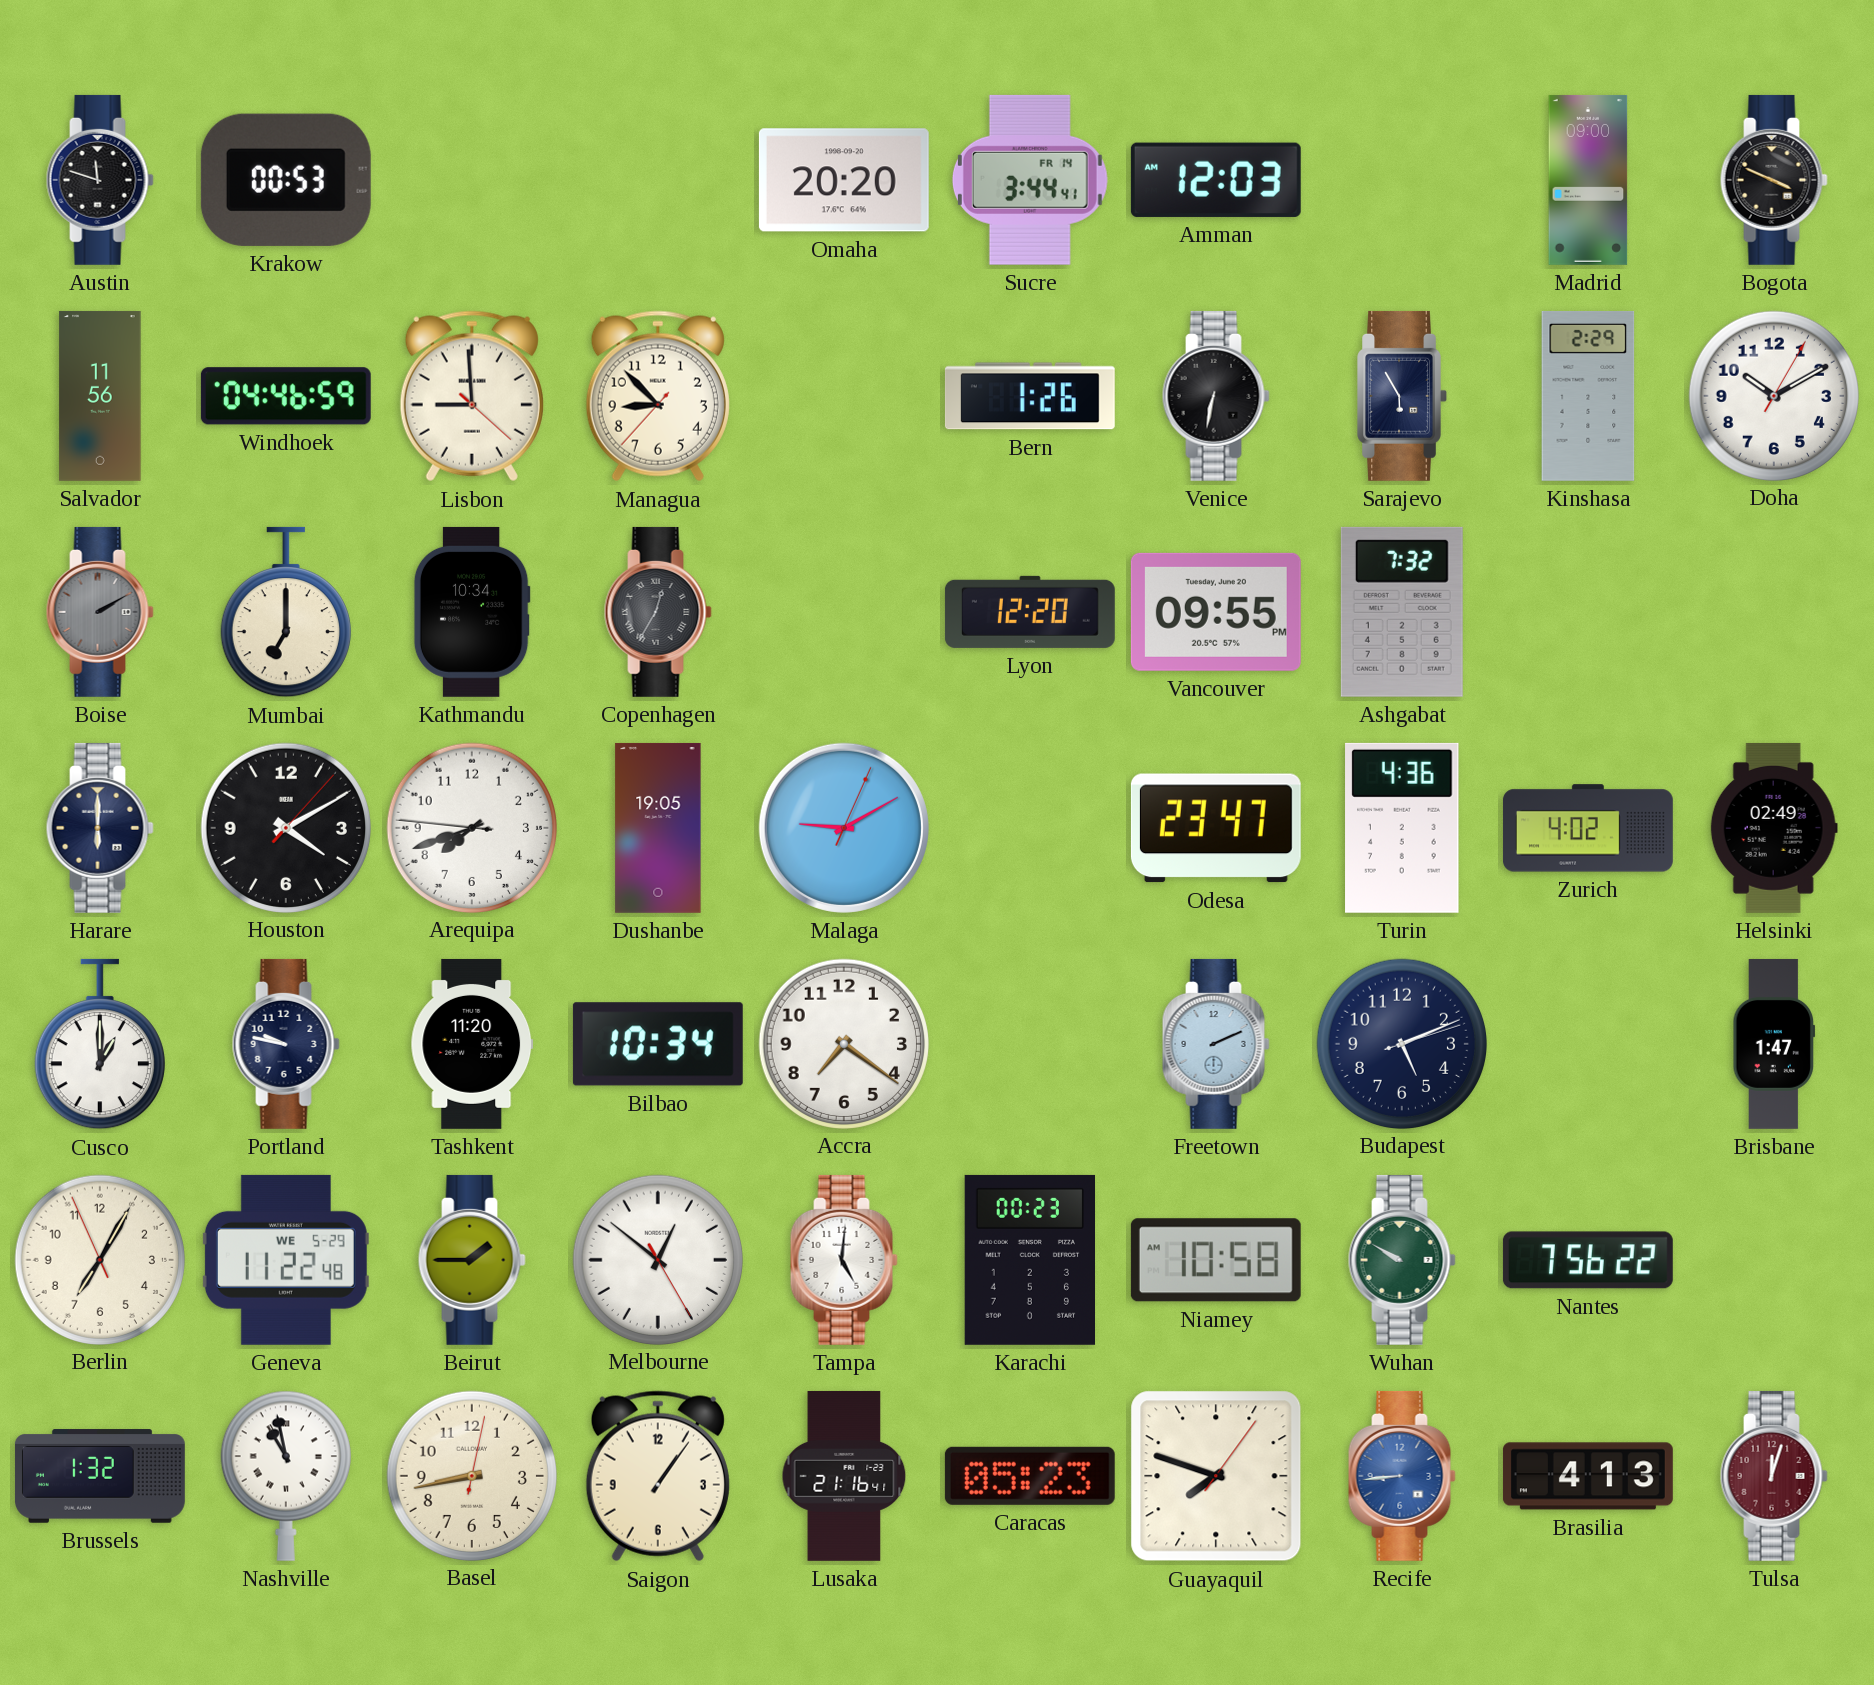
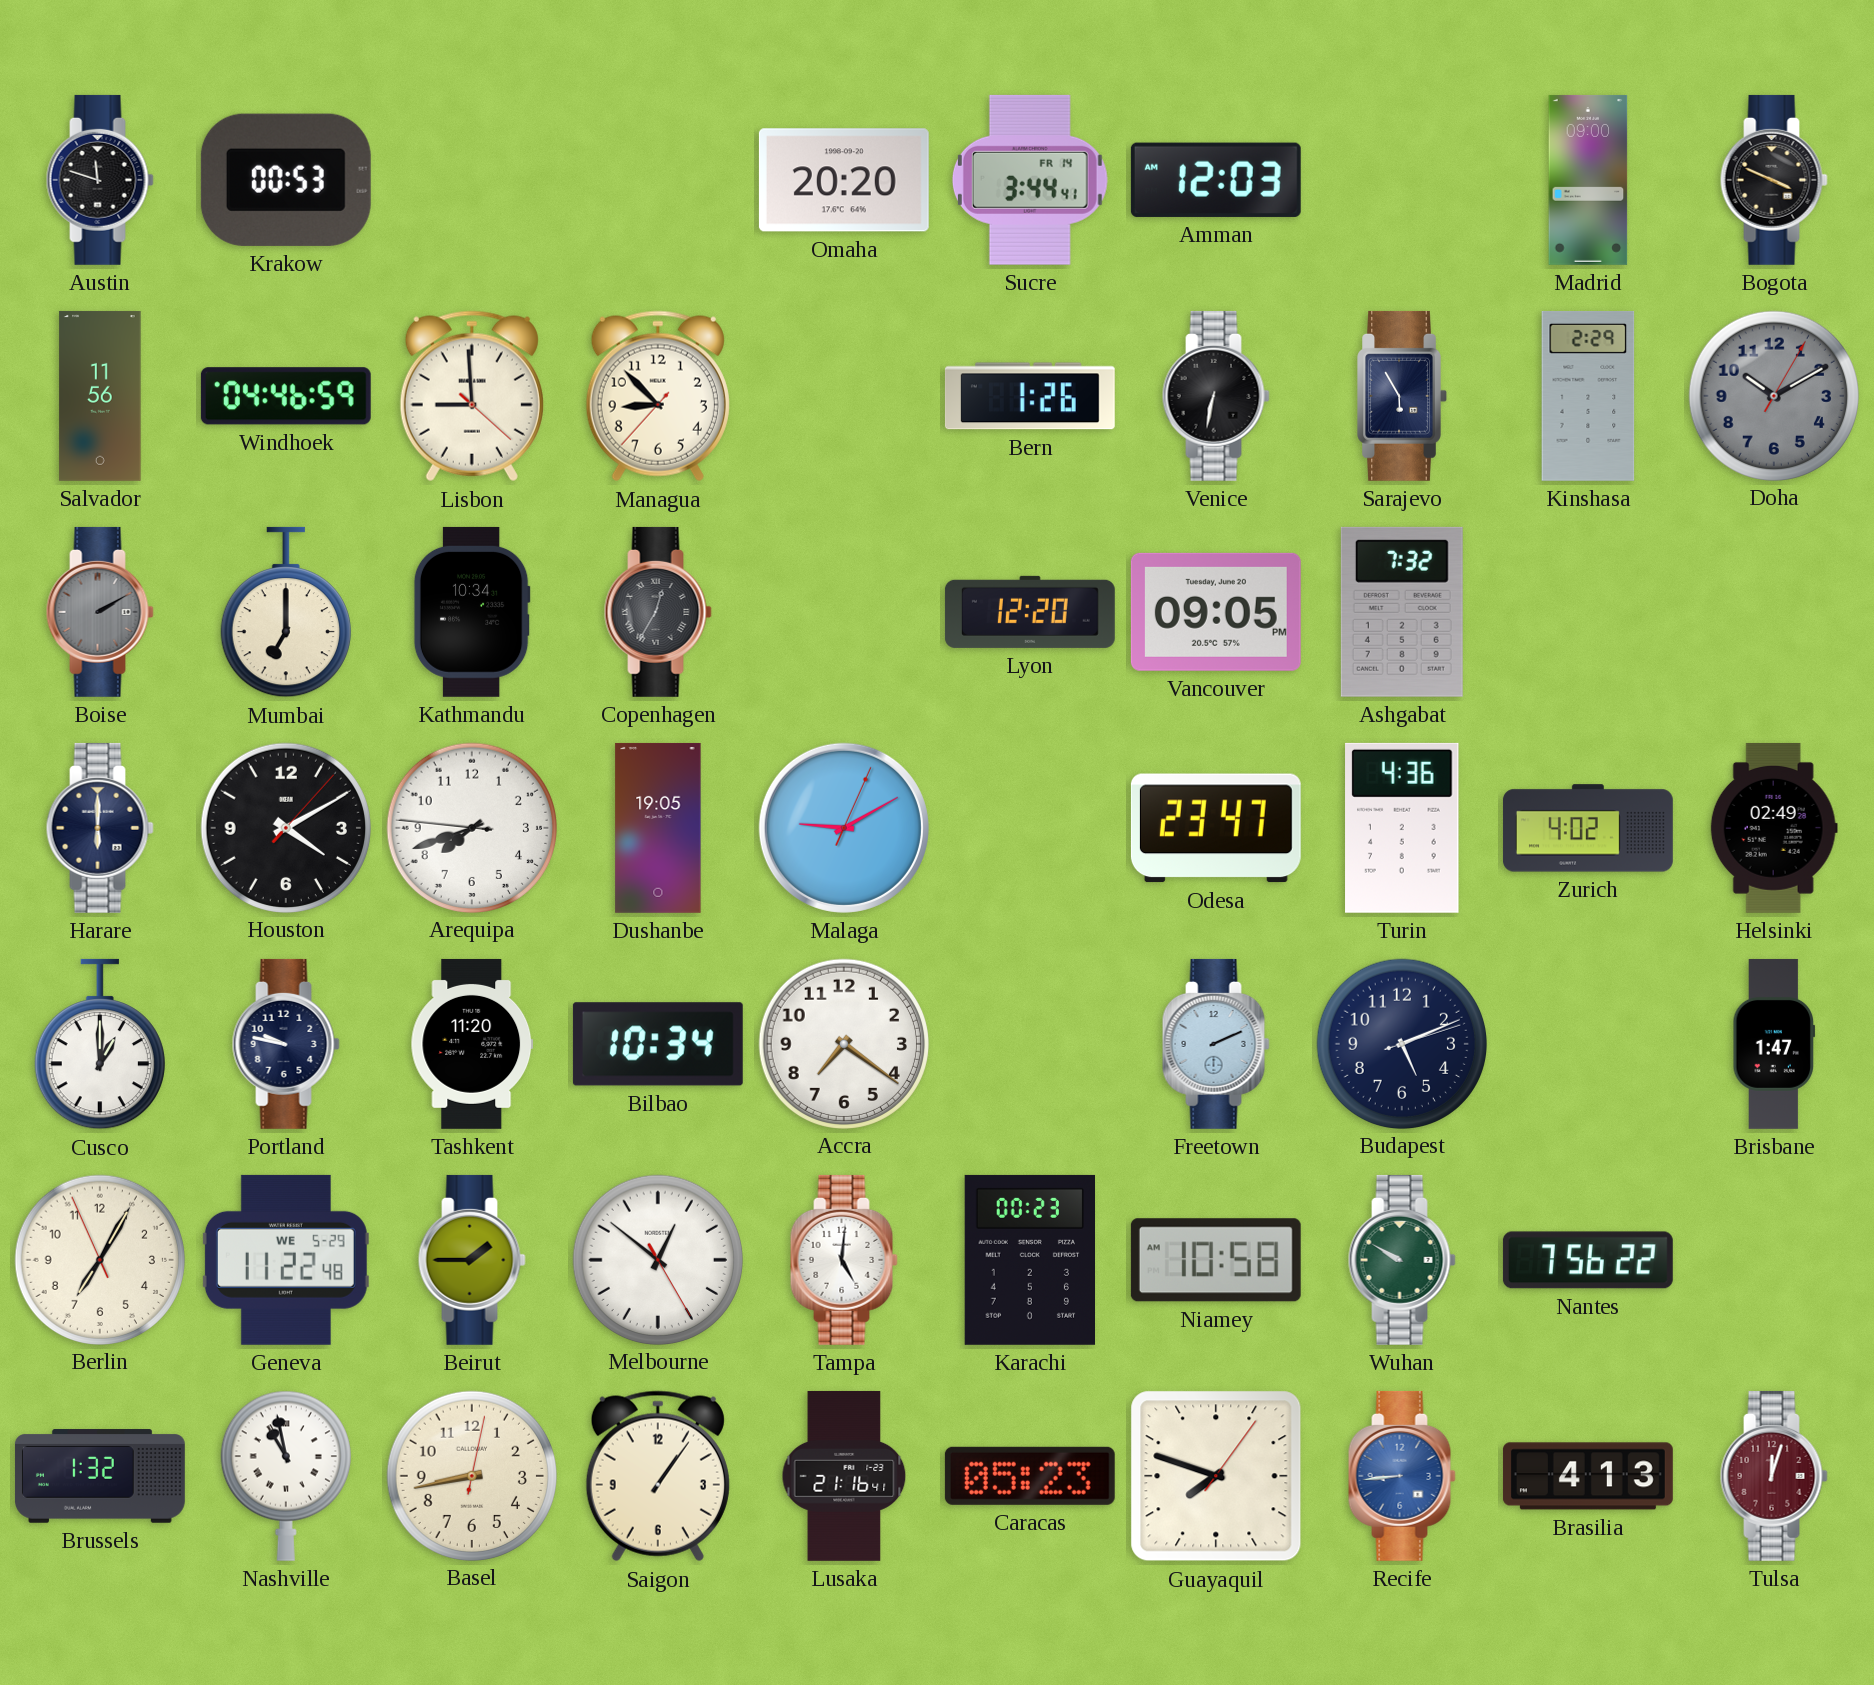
Doha dial: white -> grey (1773, 395)
Vancouver: 09:55 -> 09:05 (1216, 612)
